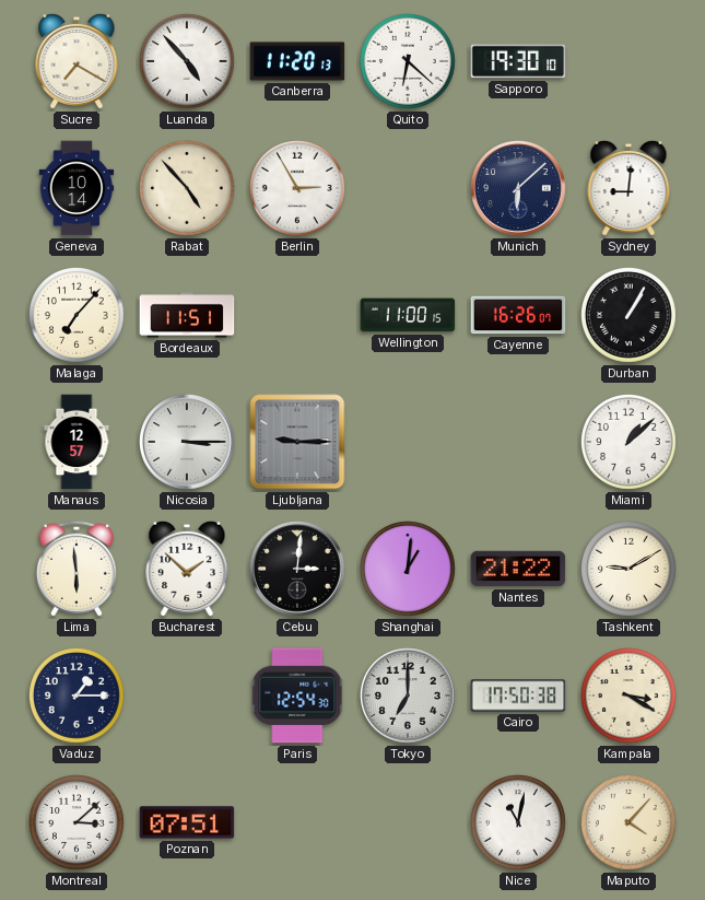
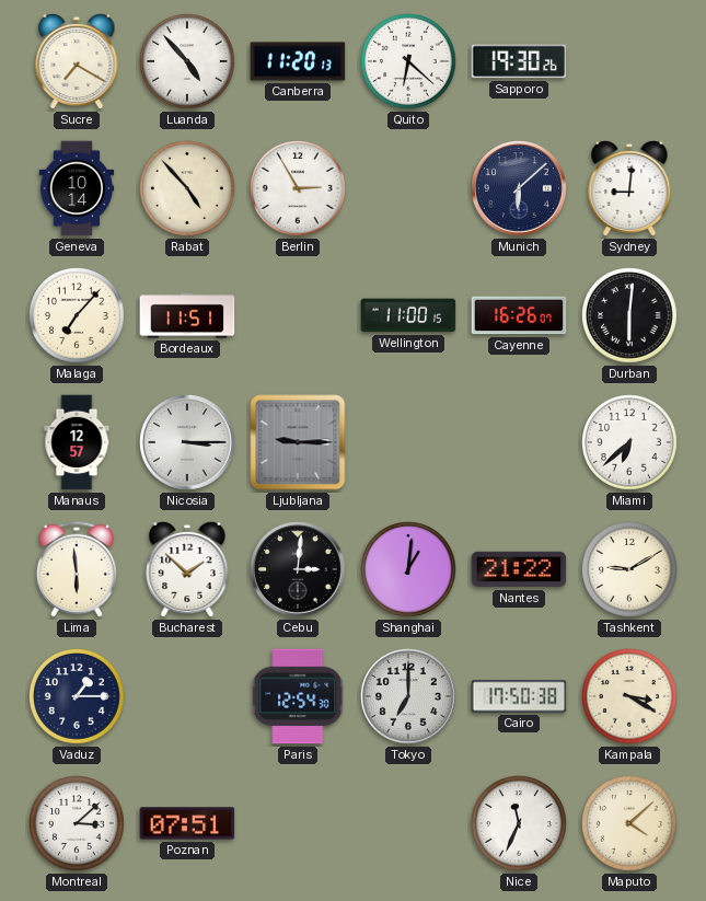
Sapporo: 19:30:10 -> 19:30:26 (519, 61)
Durban: 1:05 -> 6:01 (630, 316)
Miami: 1:08 -> 6:38 (630, 443)
Nice: 11:02 -> 11:34 (520, 824)
Maputo: 4:07 -> 4:08 (630, 824)
